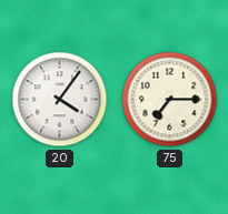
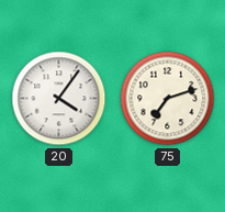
75: 7:15 -> 7:12 (168, 99)
